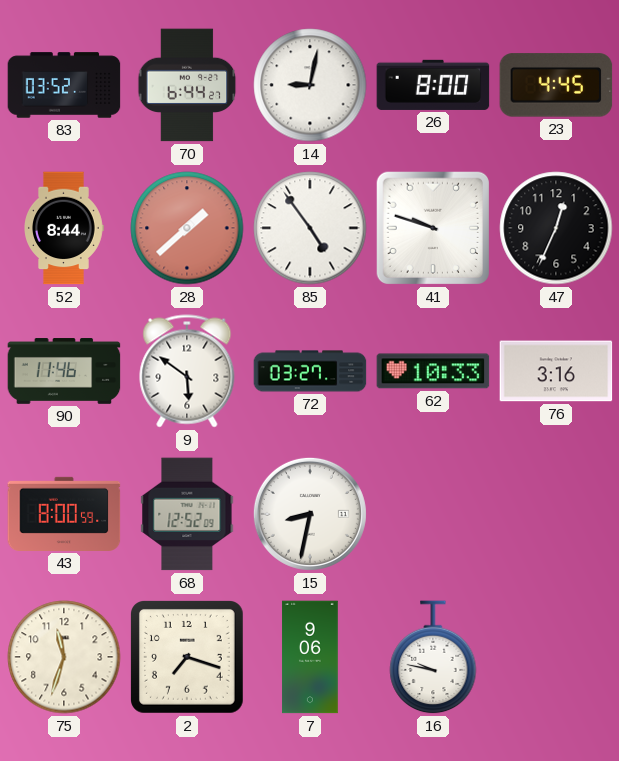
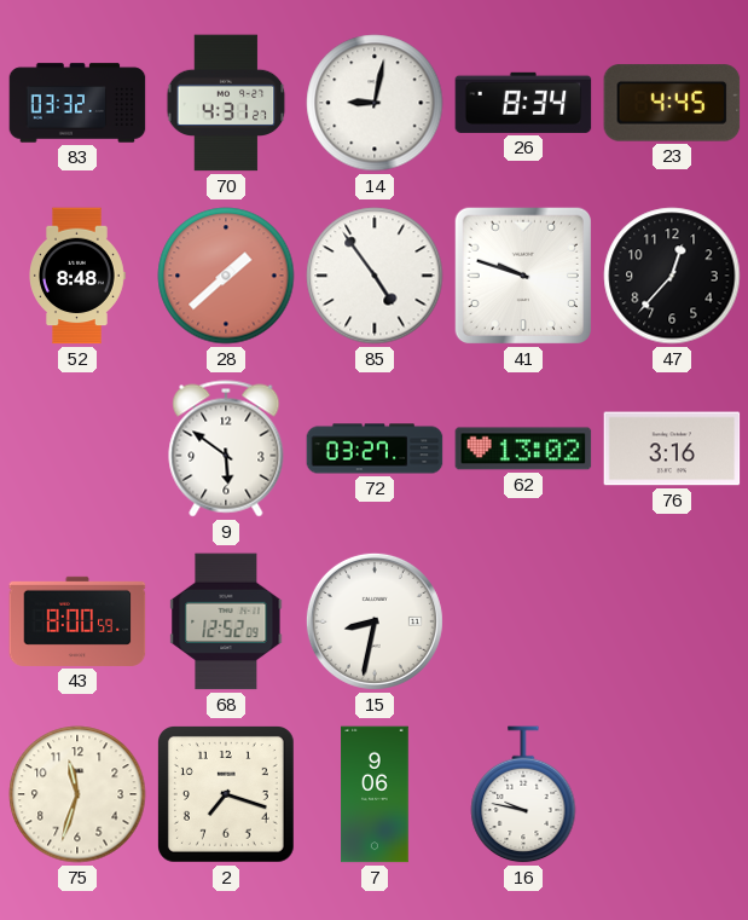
83: 03:52 -> 03:32 (77, 103)
70: 6:44 -> 4:31 (226, 103)
26: 8:00 -> 8:34 (523, 103)
52: 8:44 -> 8:48 (77, 276)
47: 12:34 -> 12:37 (672, 276)
90: 11:46 -> none (64, 371)
62: 10:33 -> 13:02 (523, 449)
